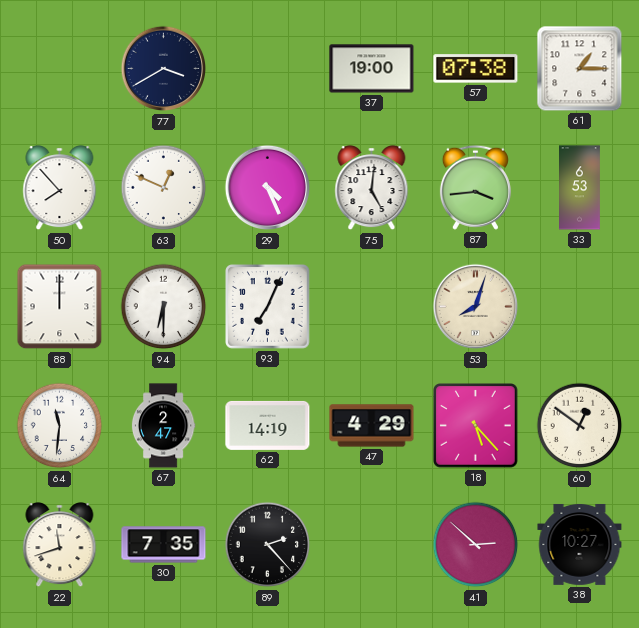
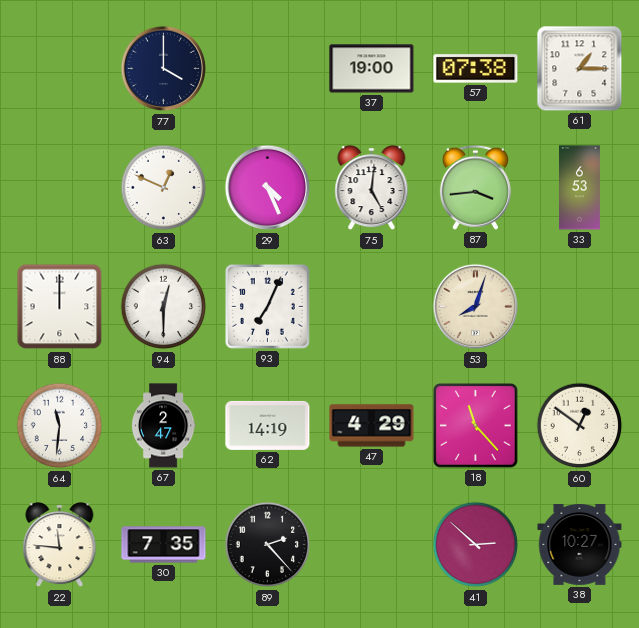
77: 3:40 -> 4:00 (164, 69)
50: 7:53 -> none (60, 188)
94: 6:30 -> 12:30 (164, 307)
18: 5:23 -> 11:23 (476, 426)
22: 11:42 -> 11:46 (60, 545)
